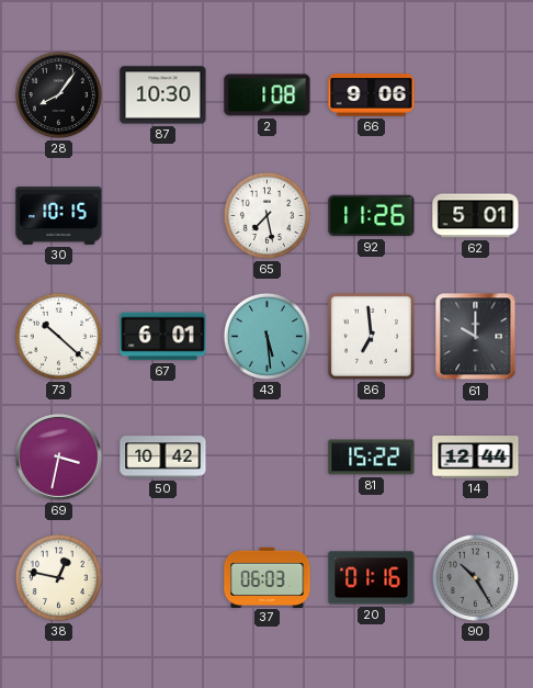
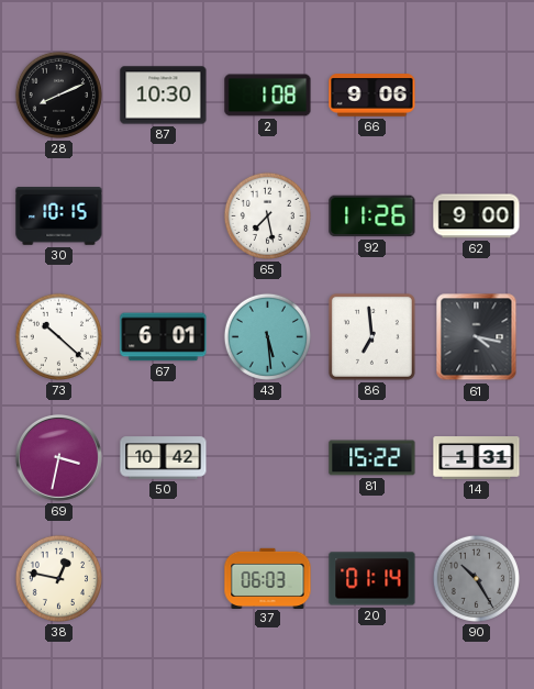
28: 8:06 -> 8:11 (58, 95)
62: 5:01 -> 9:00 (477, 216)
61: 10:00 -> 4:17 (477, 337)
14: 12:44 -> 1:31 (477, 458)
20: 01:16 -> 01:14 (372, 579)
